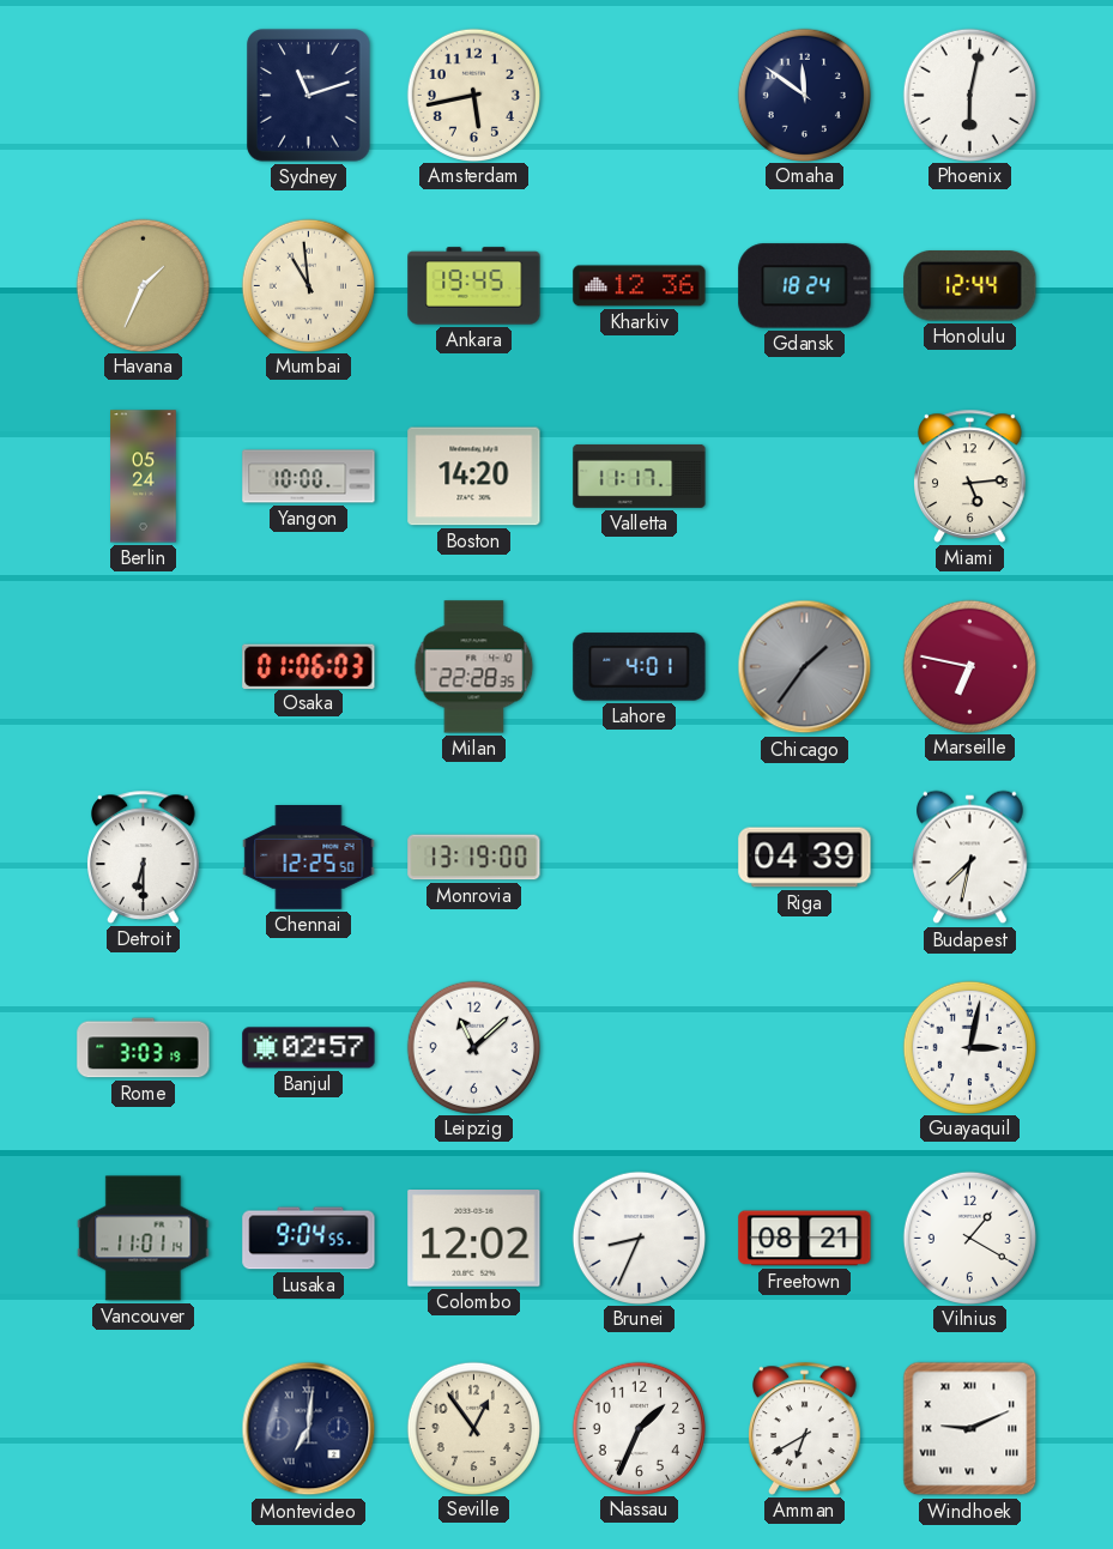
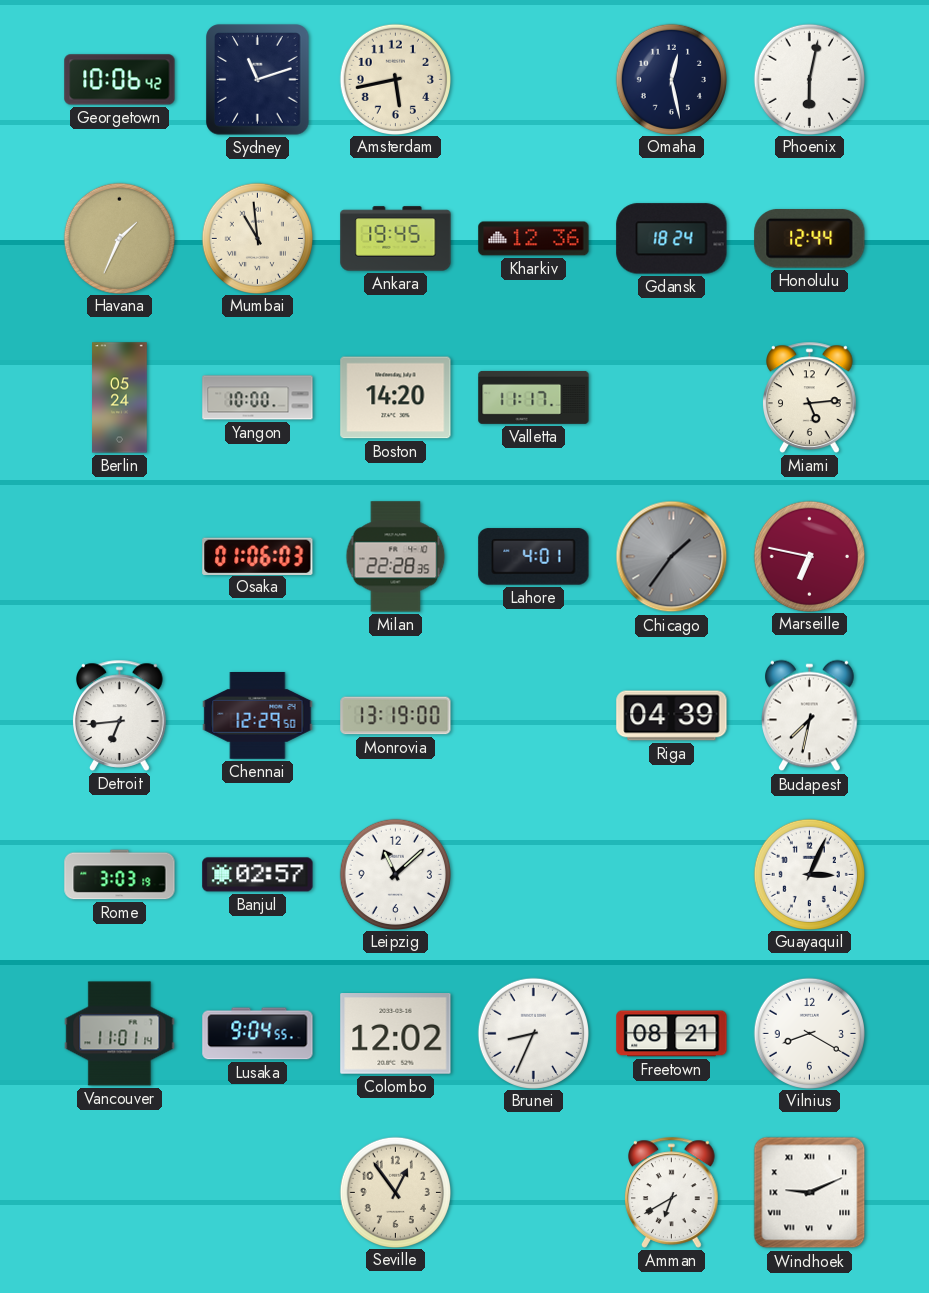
Georgetown: none -> 10:06 (120, 80)
Omaha: 11:51 -> 12:28 (671, 79)
Detroit: 6:30 -> 6:44 (120, 715)
Chennai: 12:25 -> 12:29 (258, 716)
Guayaquil: 3:02 -> 3:04 (809, 874)
Vilnius: 1:20 -> 8:20 (809, 1033)
Montevideo: 7:01 -> none (309, 1429)
Nassau: 1:34 -> none (639, 1428)
